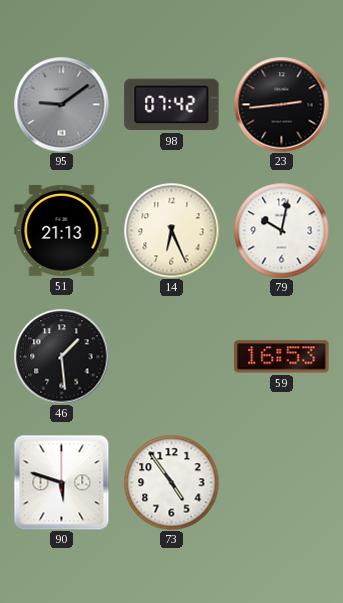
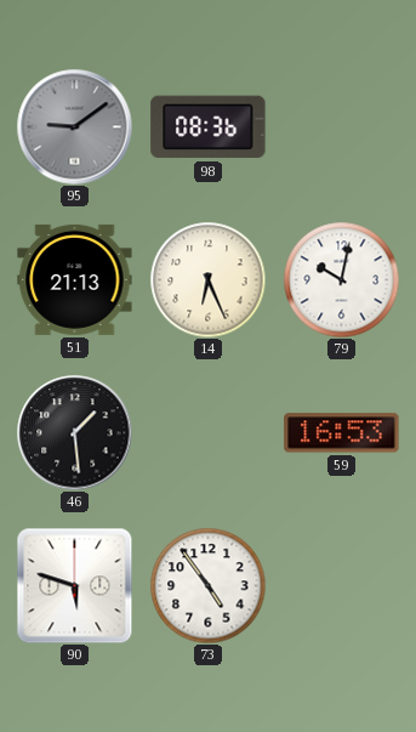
98: 07:42 -> 08:36 (209, 127)
23: 2:44 -> none (281, 104)
